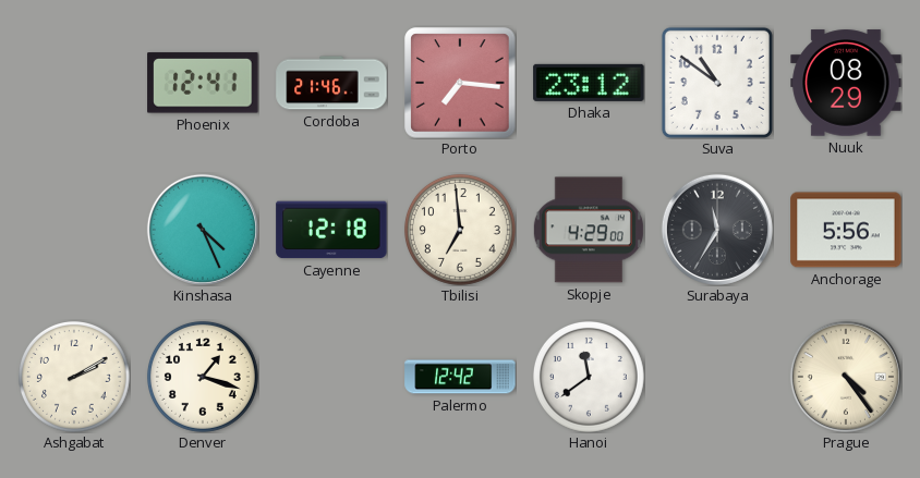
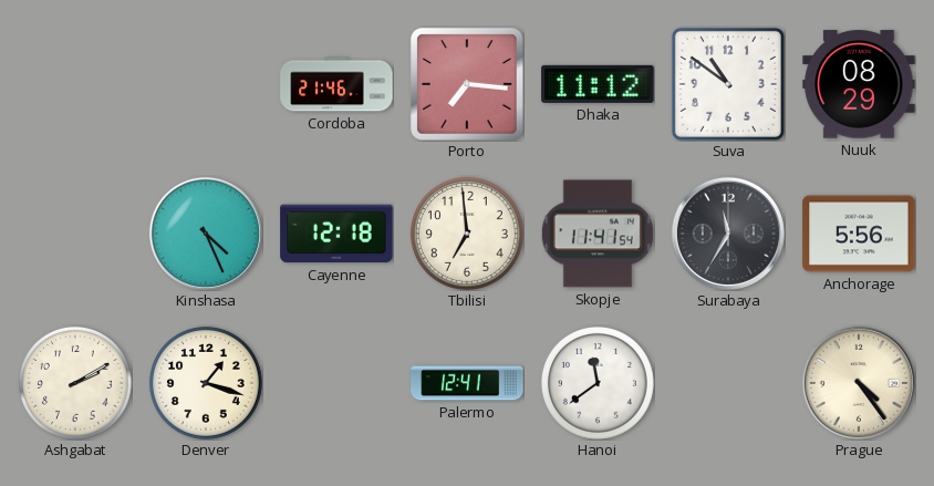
Phoenix: 12:41 -> none (203, 83)
Dhaka: 23:12 -> 11:12 (598, 84)
Skopje: 4:29 -> 11:41 (598, 234)
Palermo: 12:42 -> 12:41 (467, 383)
